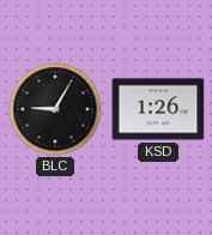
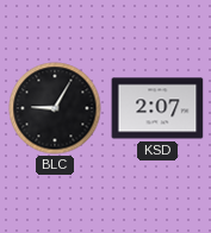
KSD: 1:26 -> 2:07 (157, 108)
